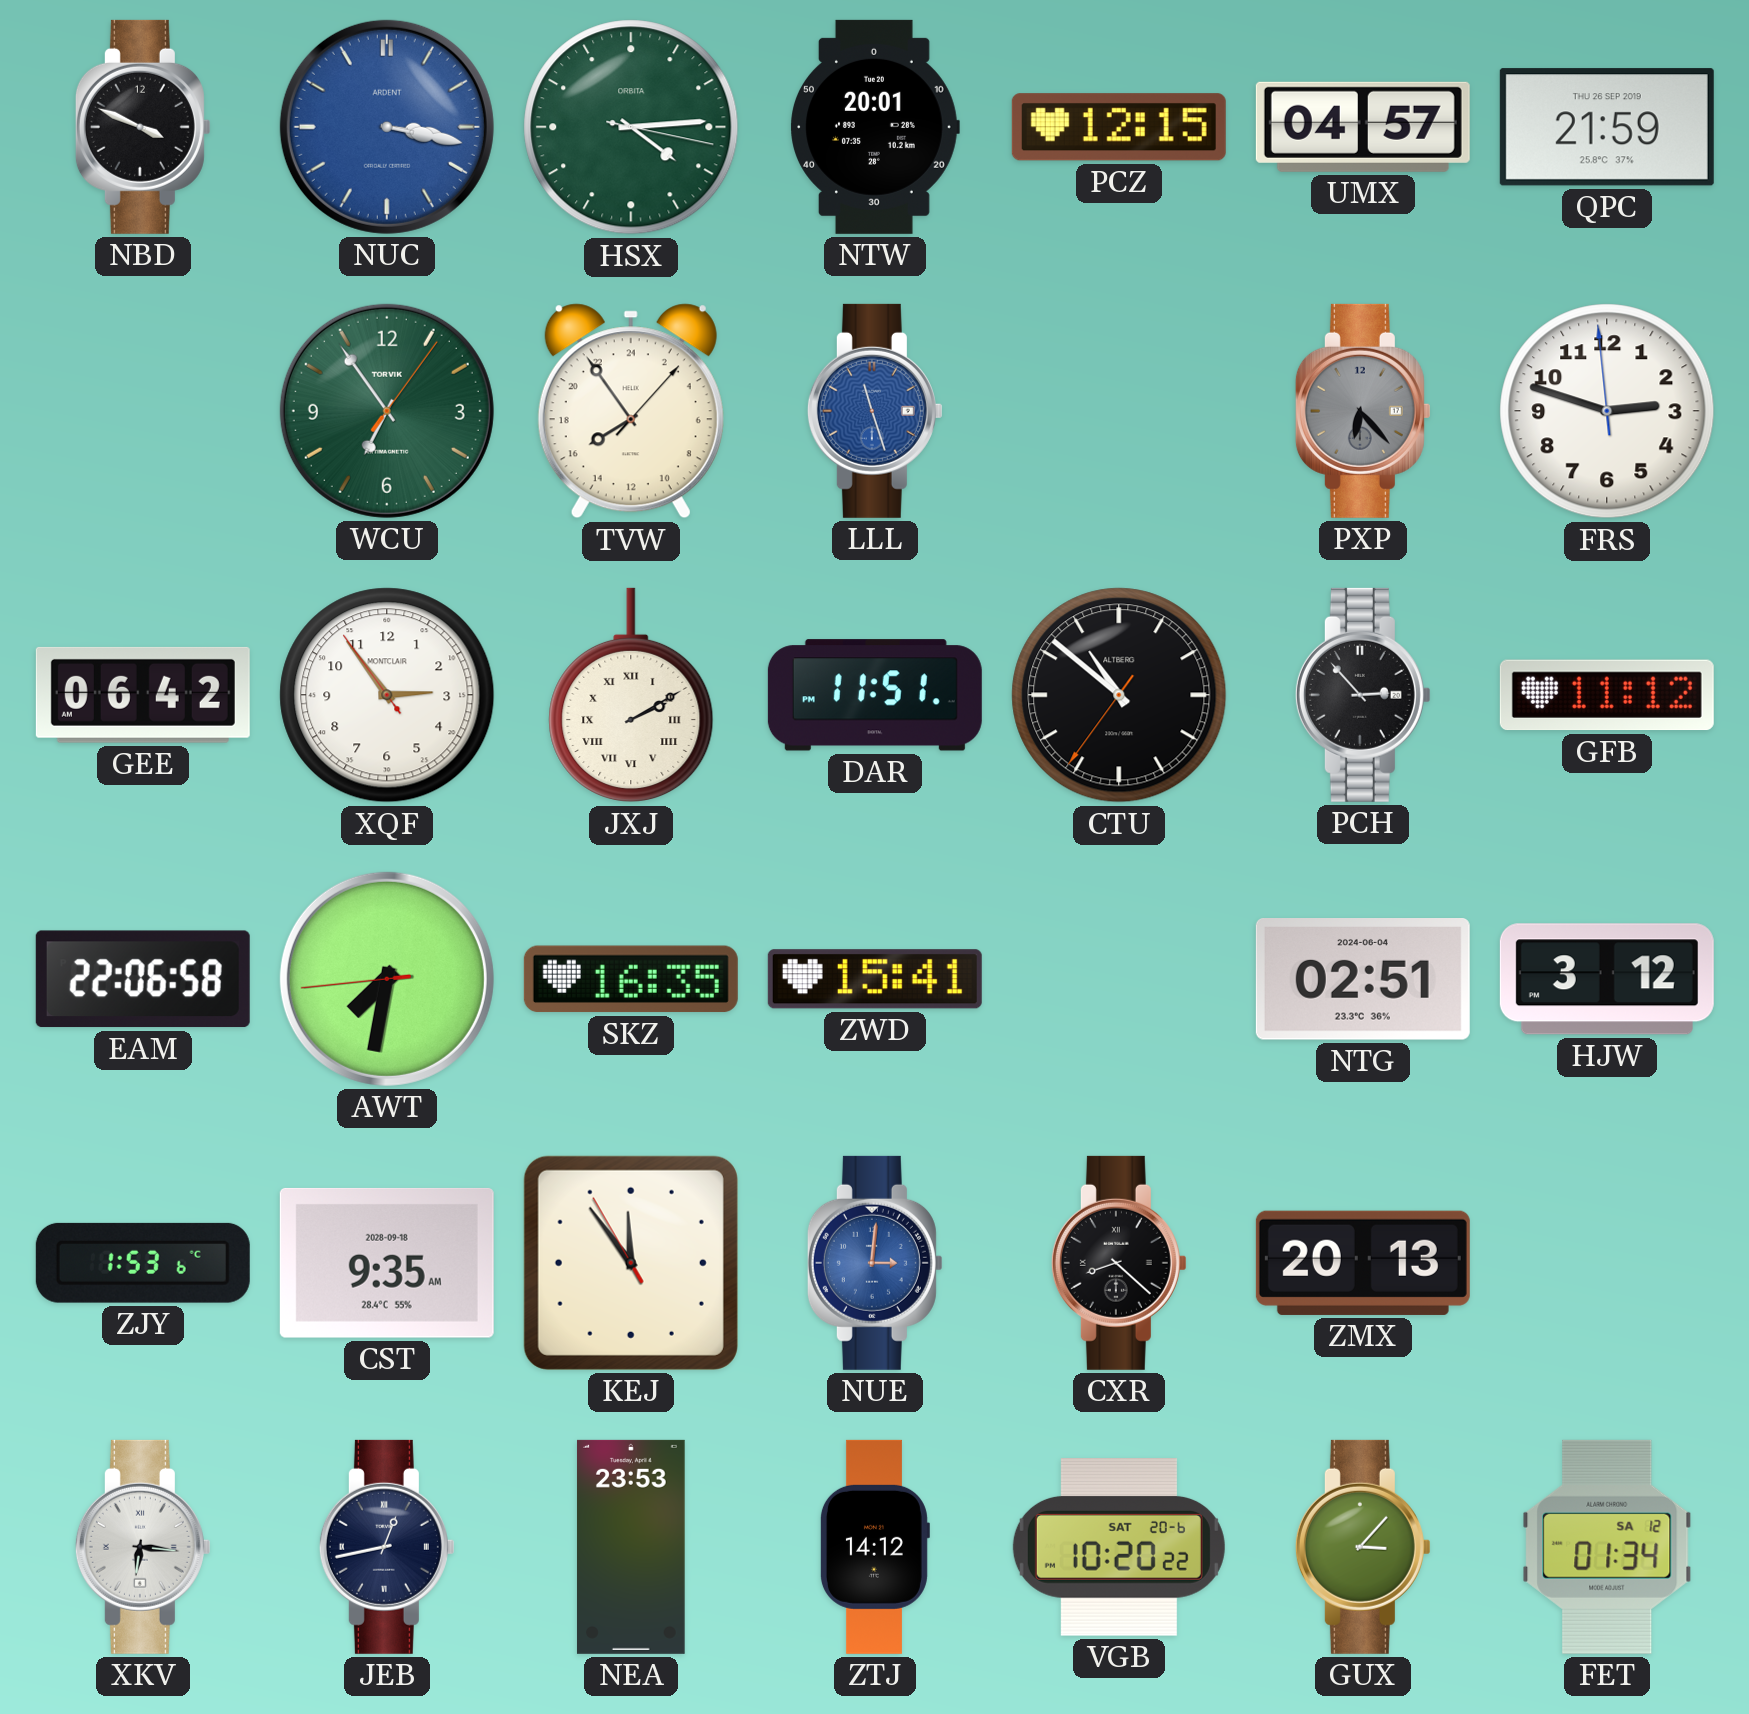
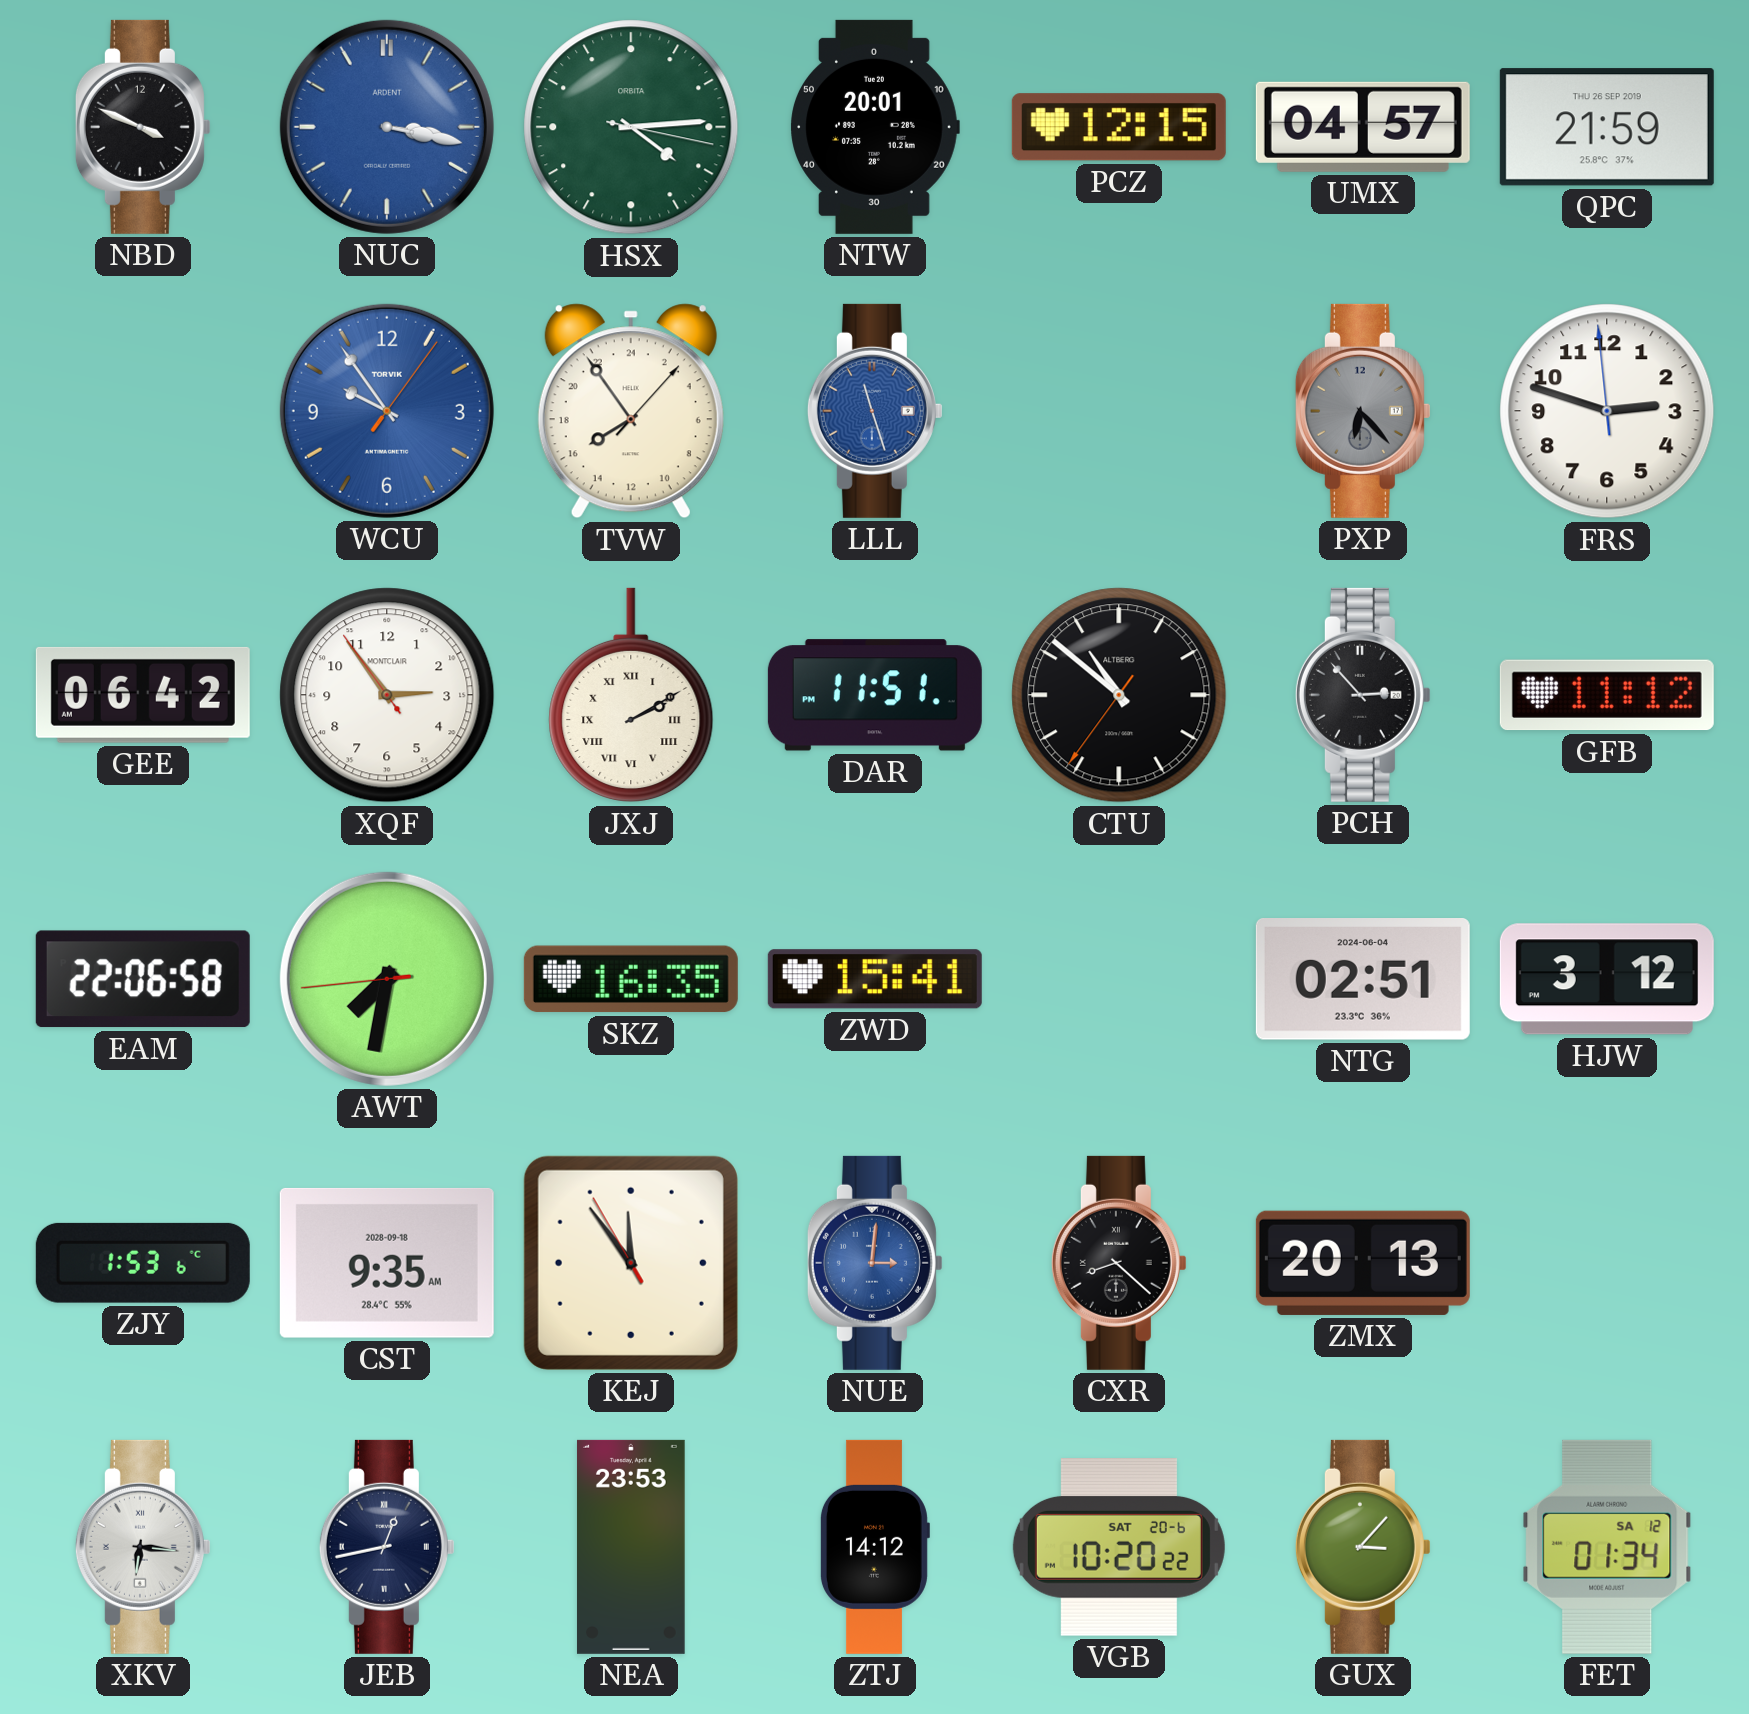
WCU: 6:54 -> 9:54 (387, 411)
WCU dial: green -> blue (387, 411)
